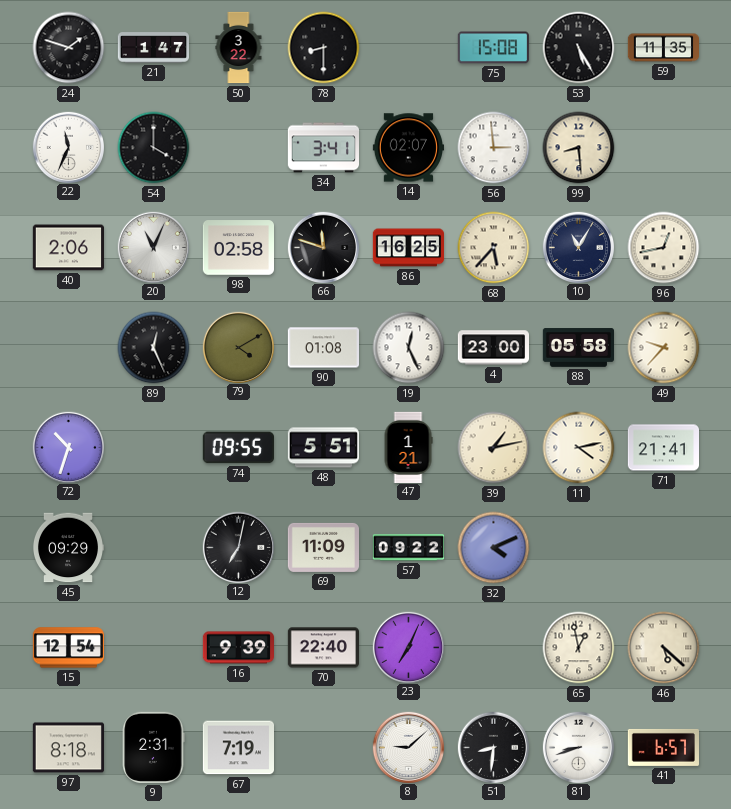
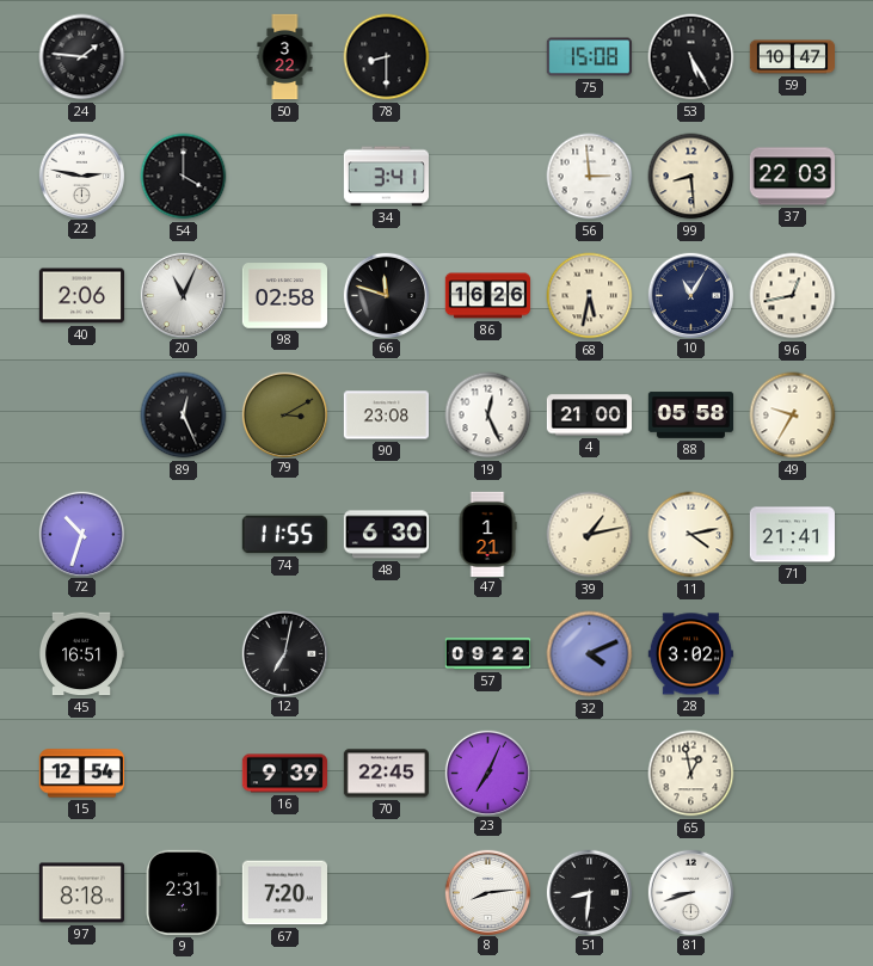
24: 1:48 -> 1:46 (82, 57)
21: 1:47 -> none (153, 48)
59: 11:35 -> 10:47 (792, 57)
22: 11:34 -> 2:47 (81, 176)
14: 02:07 -> none (408, 148)
37: none -> 22:03 (792, 177)
86: 16:25 -> 16:26 (487, 296)
68: 5:37 -> 5:32 (590, 296)
79: 4:10 -> 3:10 (284, 414)
90: 01:08 -> 23:08 (386, 416)
4: 23:00 -> 21:00 (589, 416)
49: 9:37 -> 9:35 (793, 416)
74: 09:55 -> 11:55 (284, 535)
48: 5:51 -> 6:30 (386, 535)
45: 09:29 -> 16:51 (80, 654)
69: 11:09 -> none (323, 547)
28: none -> 3:02 (690, 654)
70: 22:40 -> 22:45 (386, 774)
46: 5:22 -> none (664, 648)
67: 7:19 -> 7:20 (284, 893)
8: 9:08 -> 8:14 (487, 892)
41: 6:57 -> none (663, 747)
